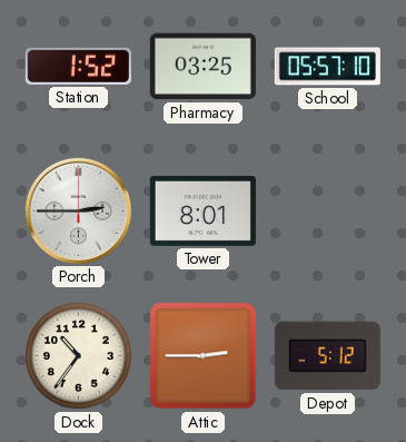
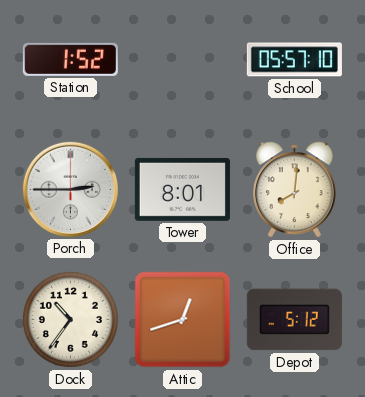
Pharmacy: 03:25 -> none (202, 67)
Office: none -> 8:01 (295, 190)
Attic: 2:45 -> 12:42 (183, 320)
